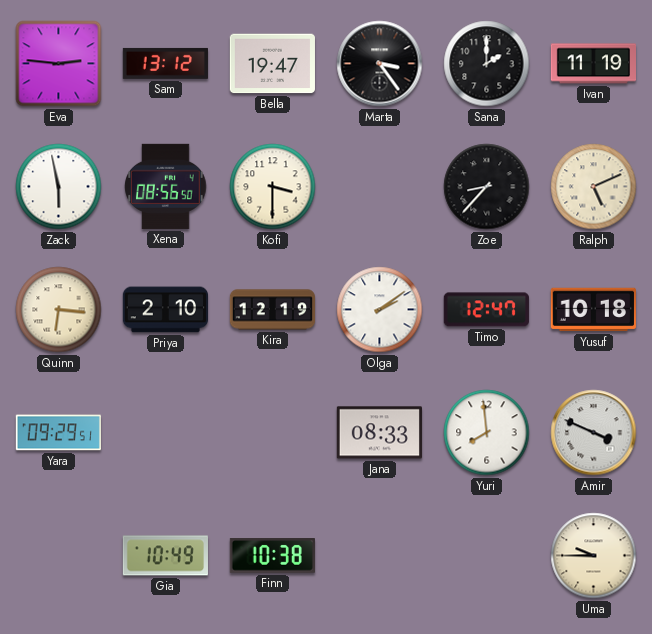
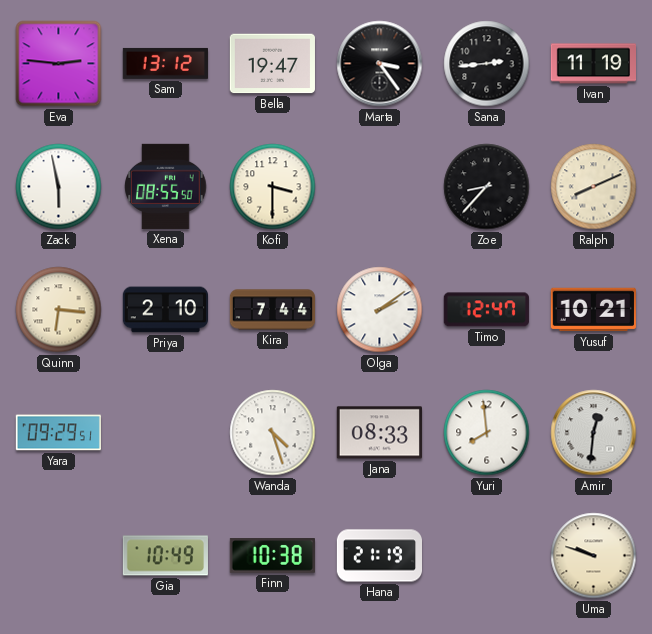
Sana: 2:00 -> 2:44 (487, 64)
Xena: 08:56 -> 08:55 (166, 186)
Ralph: 5:11 -> 8:11 (594, 187)
Kira: 12:19 -> 7:44 (273, 310)
Yusuf: 10:18 -> 10:21 (593, 310)
Wanda: none -> 4:27 (273, 433)
Amir: 3:49 -> 12:31 (594, 433)
Hana: none -> 21:19 (379, 556)
Uma: 9:45 -> 9:48 (594, 556)
